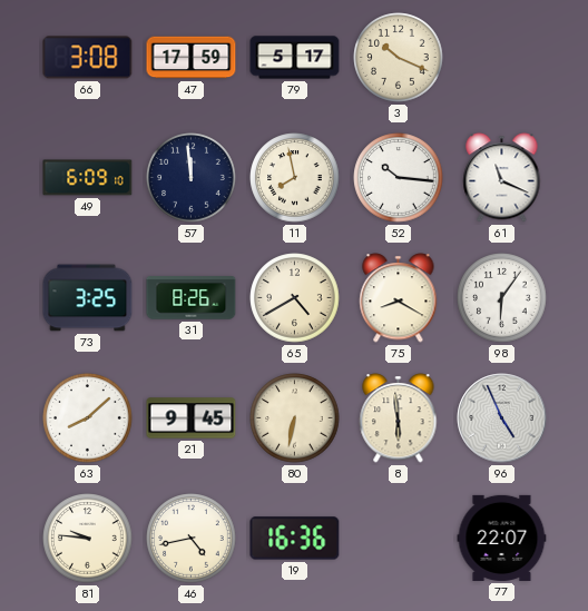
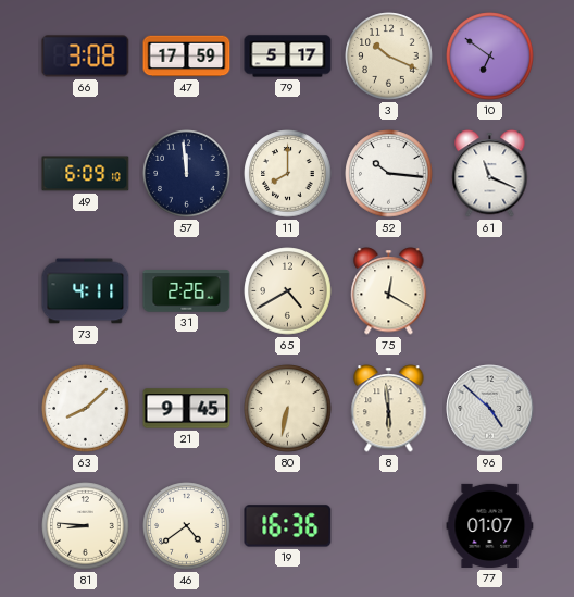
10: none -> 6:51 (490, 57)
11: 7:58 -> 8:00 (288, 174)
73: 3:25 -> 4:11 (86, 291)
31: 8:26 -> 2:26 (187, 291)
75: 8:20 -> 12:20 (389, 291)
98: 6:06 -> none (502, 298)
96: 4:56 -> 4:52 (490, 409)
81: 9:46 -> 8:46 (86, 526)
46: 4:43 -> 4:39 (187, 526)
77: 22:07 -> 01:07 (490, 525)
